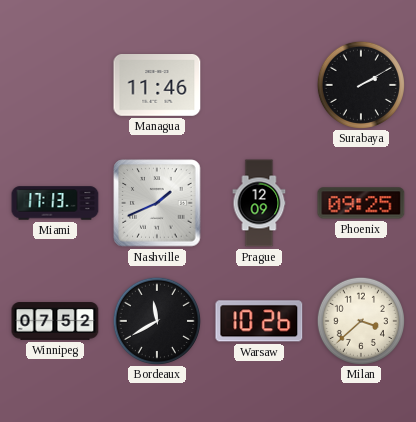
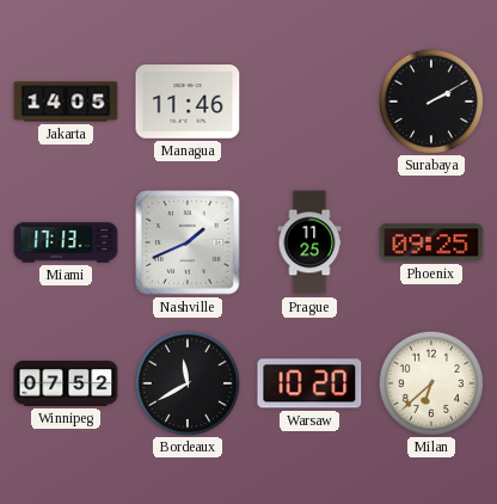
Jakarta: none -> 14:05 (66, 102)
Prague: 12:09 -> 11:25 (309, 242)
Warsaw: 10:26 -> 10:20 (309, 383)
Milan: 3:38 -> 6:38 (430, 382)
